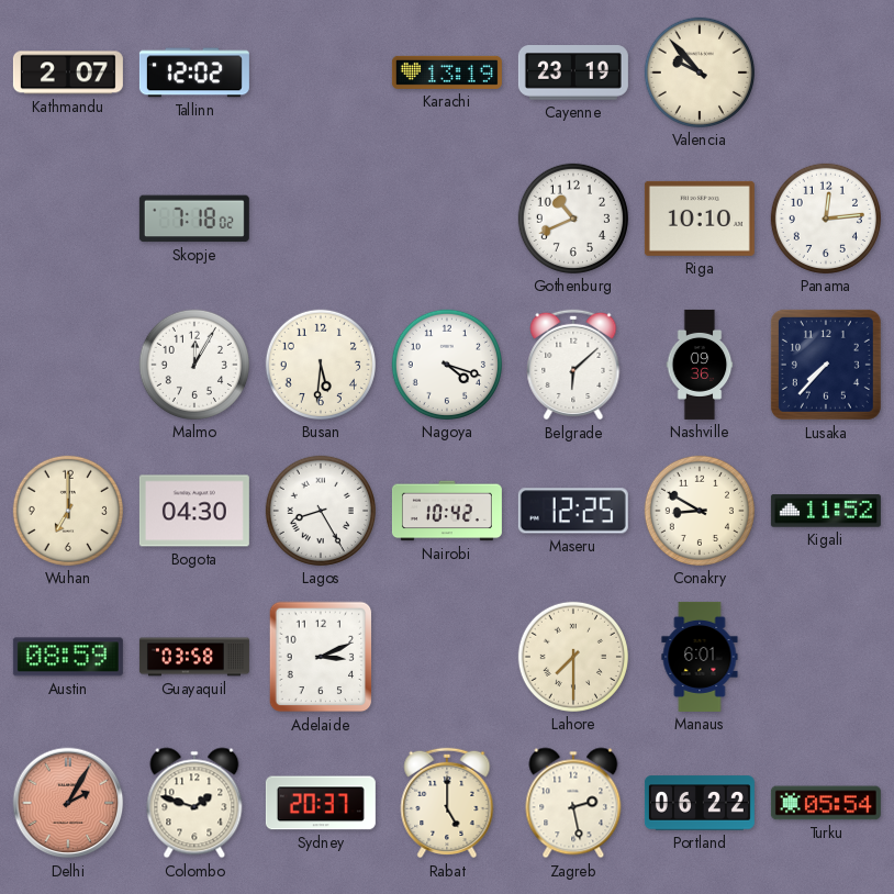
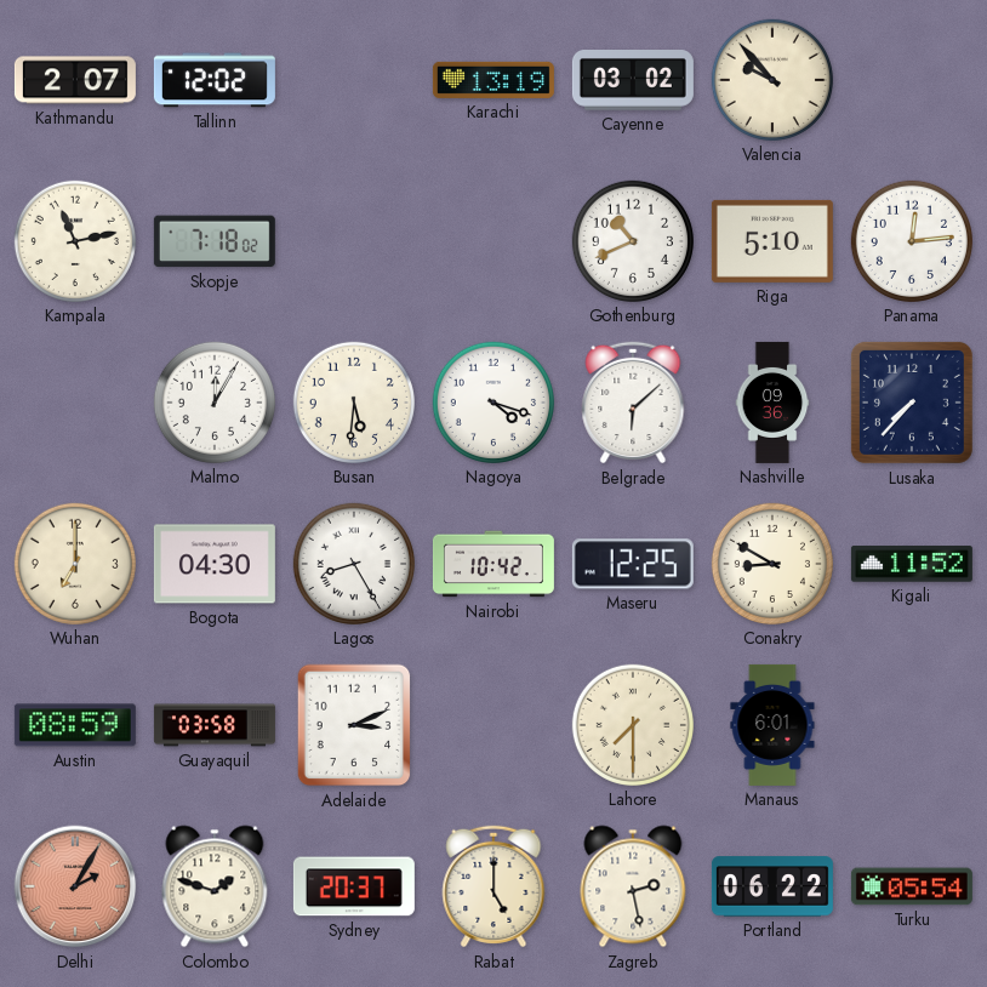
Cayenne: 23:19 -> 03:02 (633, 81)
Kampala: none -> 11:13 (75, 241)
Riga: 10:10 -> 5:10 (772, 241)
